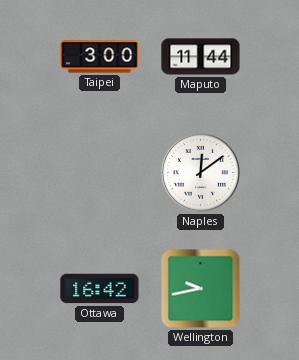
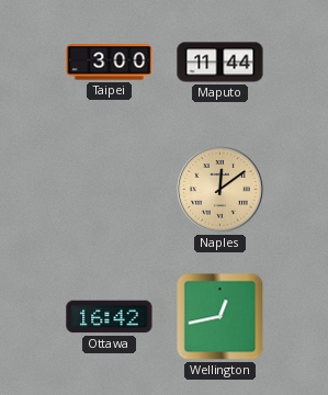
Naples dial: white -> champagne (220, 190)
Wellington: 9:43 -> 12:43 (220, 317)
